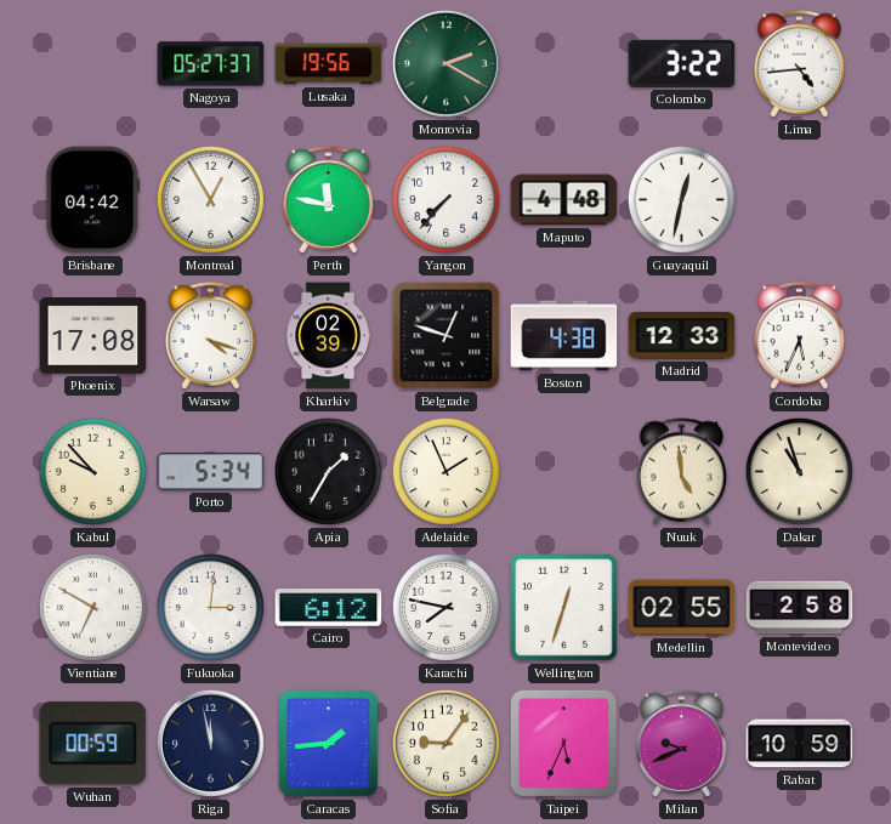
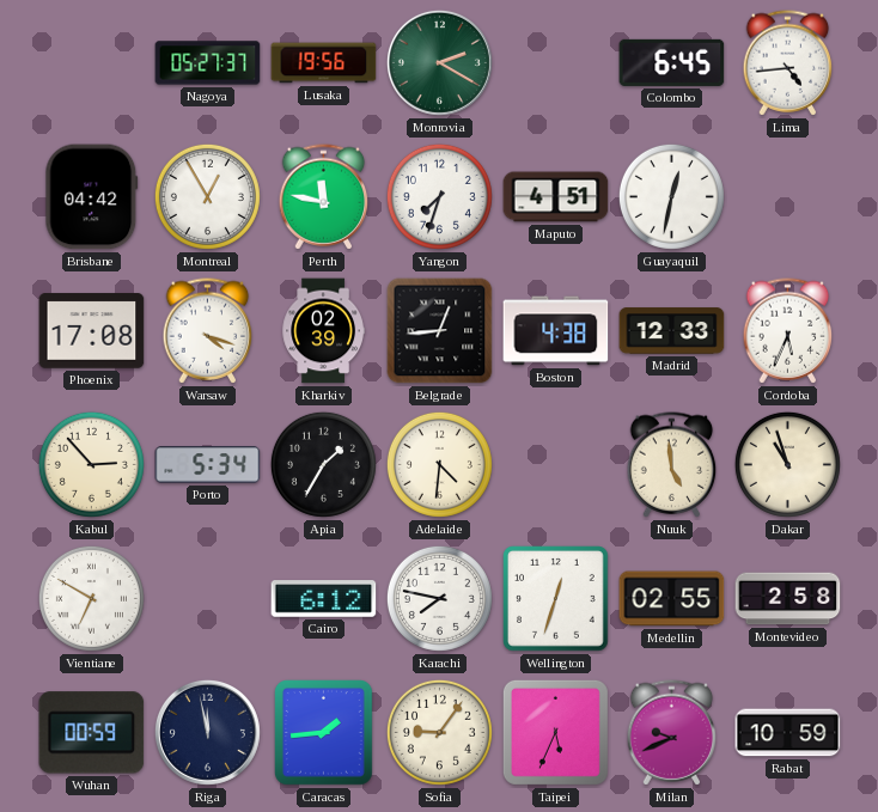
Colombo: 3:22 -> 6:45 (672, 62)
Yangon: 7:37 -> 7:33 (439, 196)
Maputo: 4:48 -> 4:51 (556, 197)
Belgrade: 12:48 -> 12:44 (440, 331)
Kabul: 9:53 -> 2:53 (91, 464)
Adelaide: 1:56 -> 4:31 (439, 464)
Fukuoka: 3:01 -> none (210, 607)
